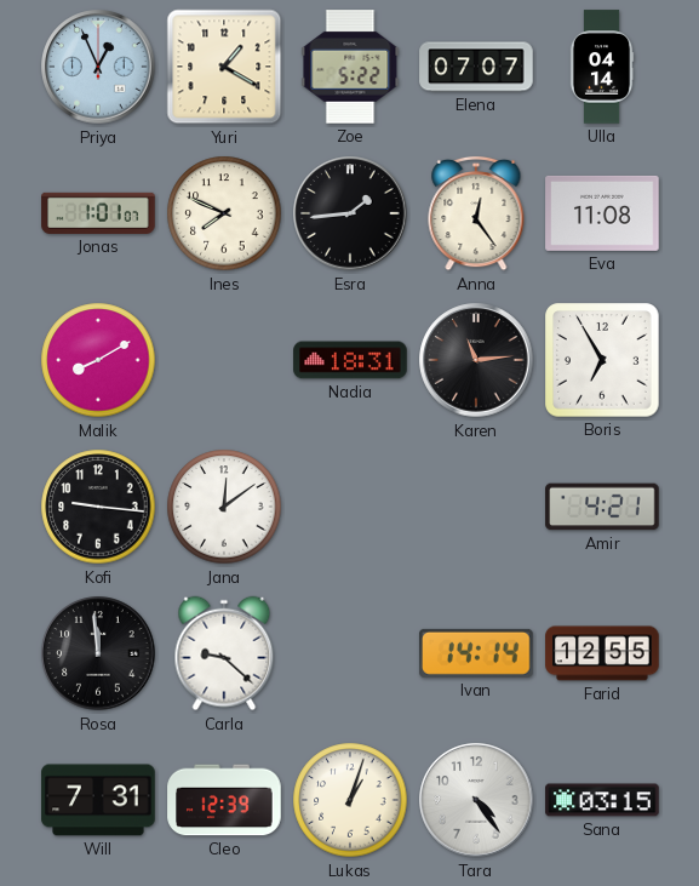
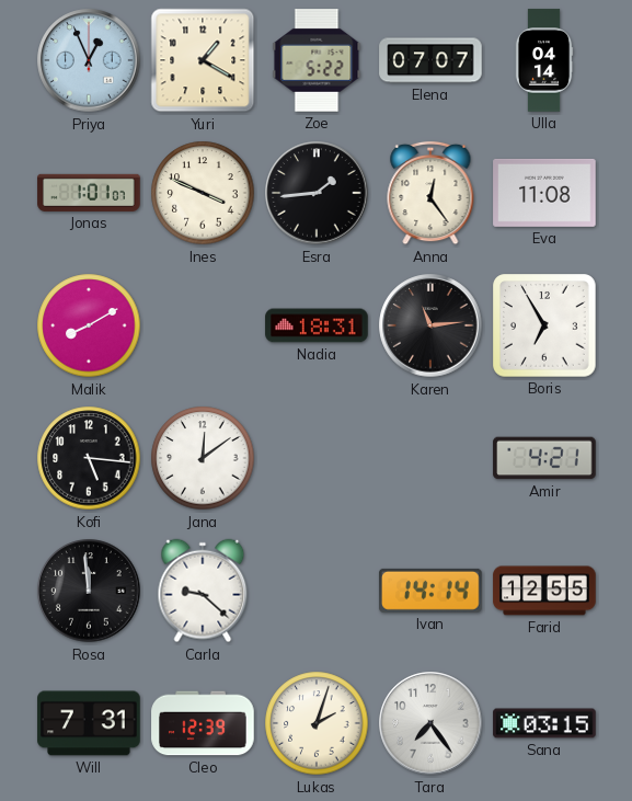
Ines: 7:49 -> 3:49 (203, 193)
Kofi: 9:16 -> 5:16 (89, 458)
Lukas: 1:03 -> 2:03 (317, 723)
Tara: 4:24 -> 7:24 (430, 723)
